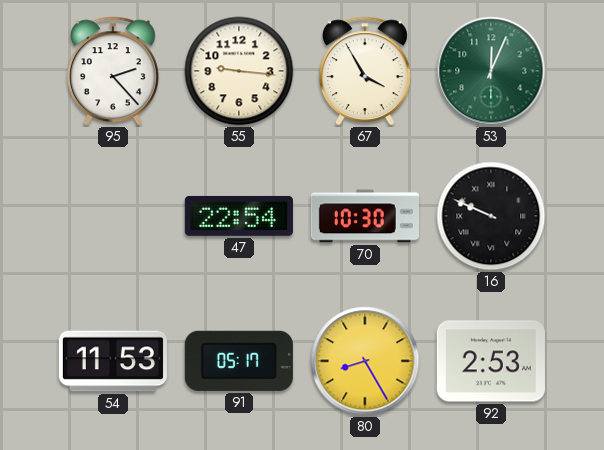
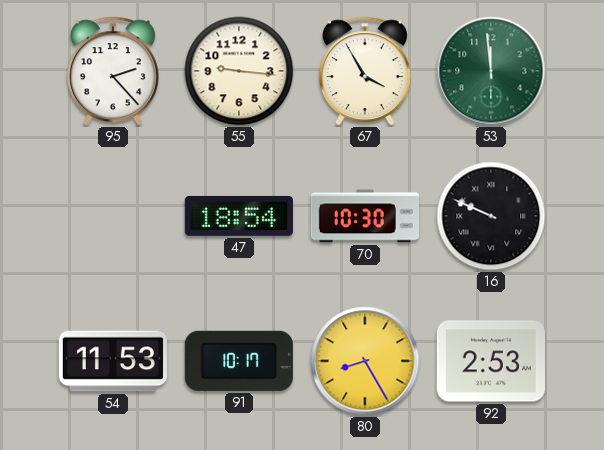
53: 12:04 -> 11:59 (491, 71)
47: 22:54 -> 18:54 (239, 216)
91: 05:17 -> 10:17 (239, 361)
